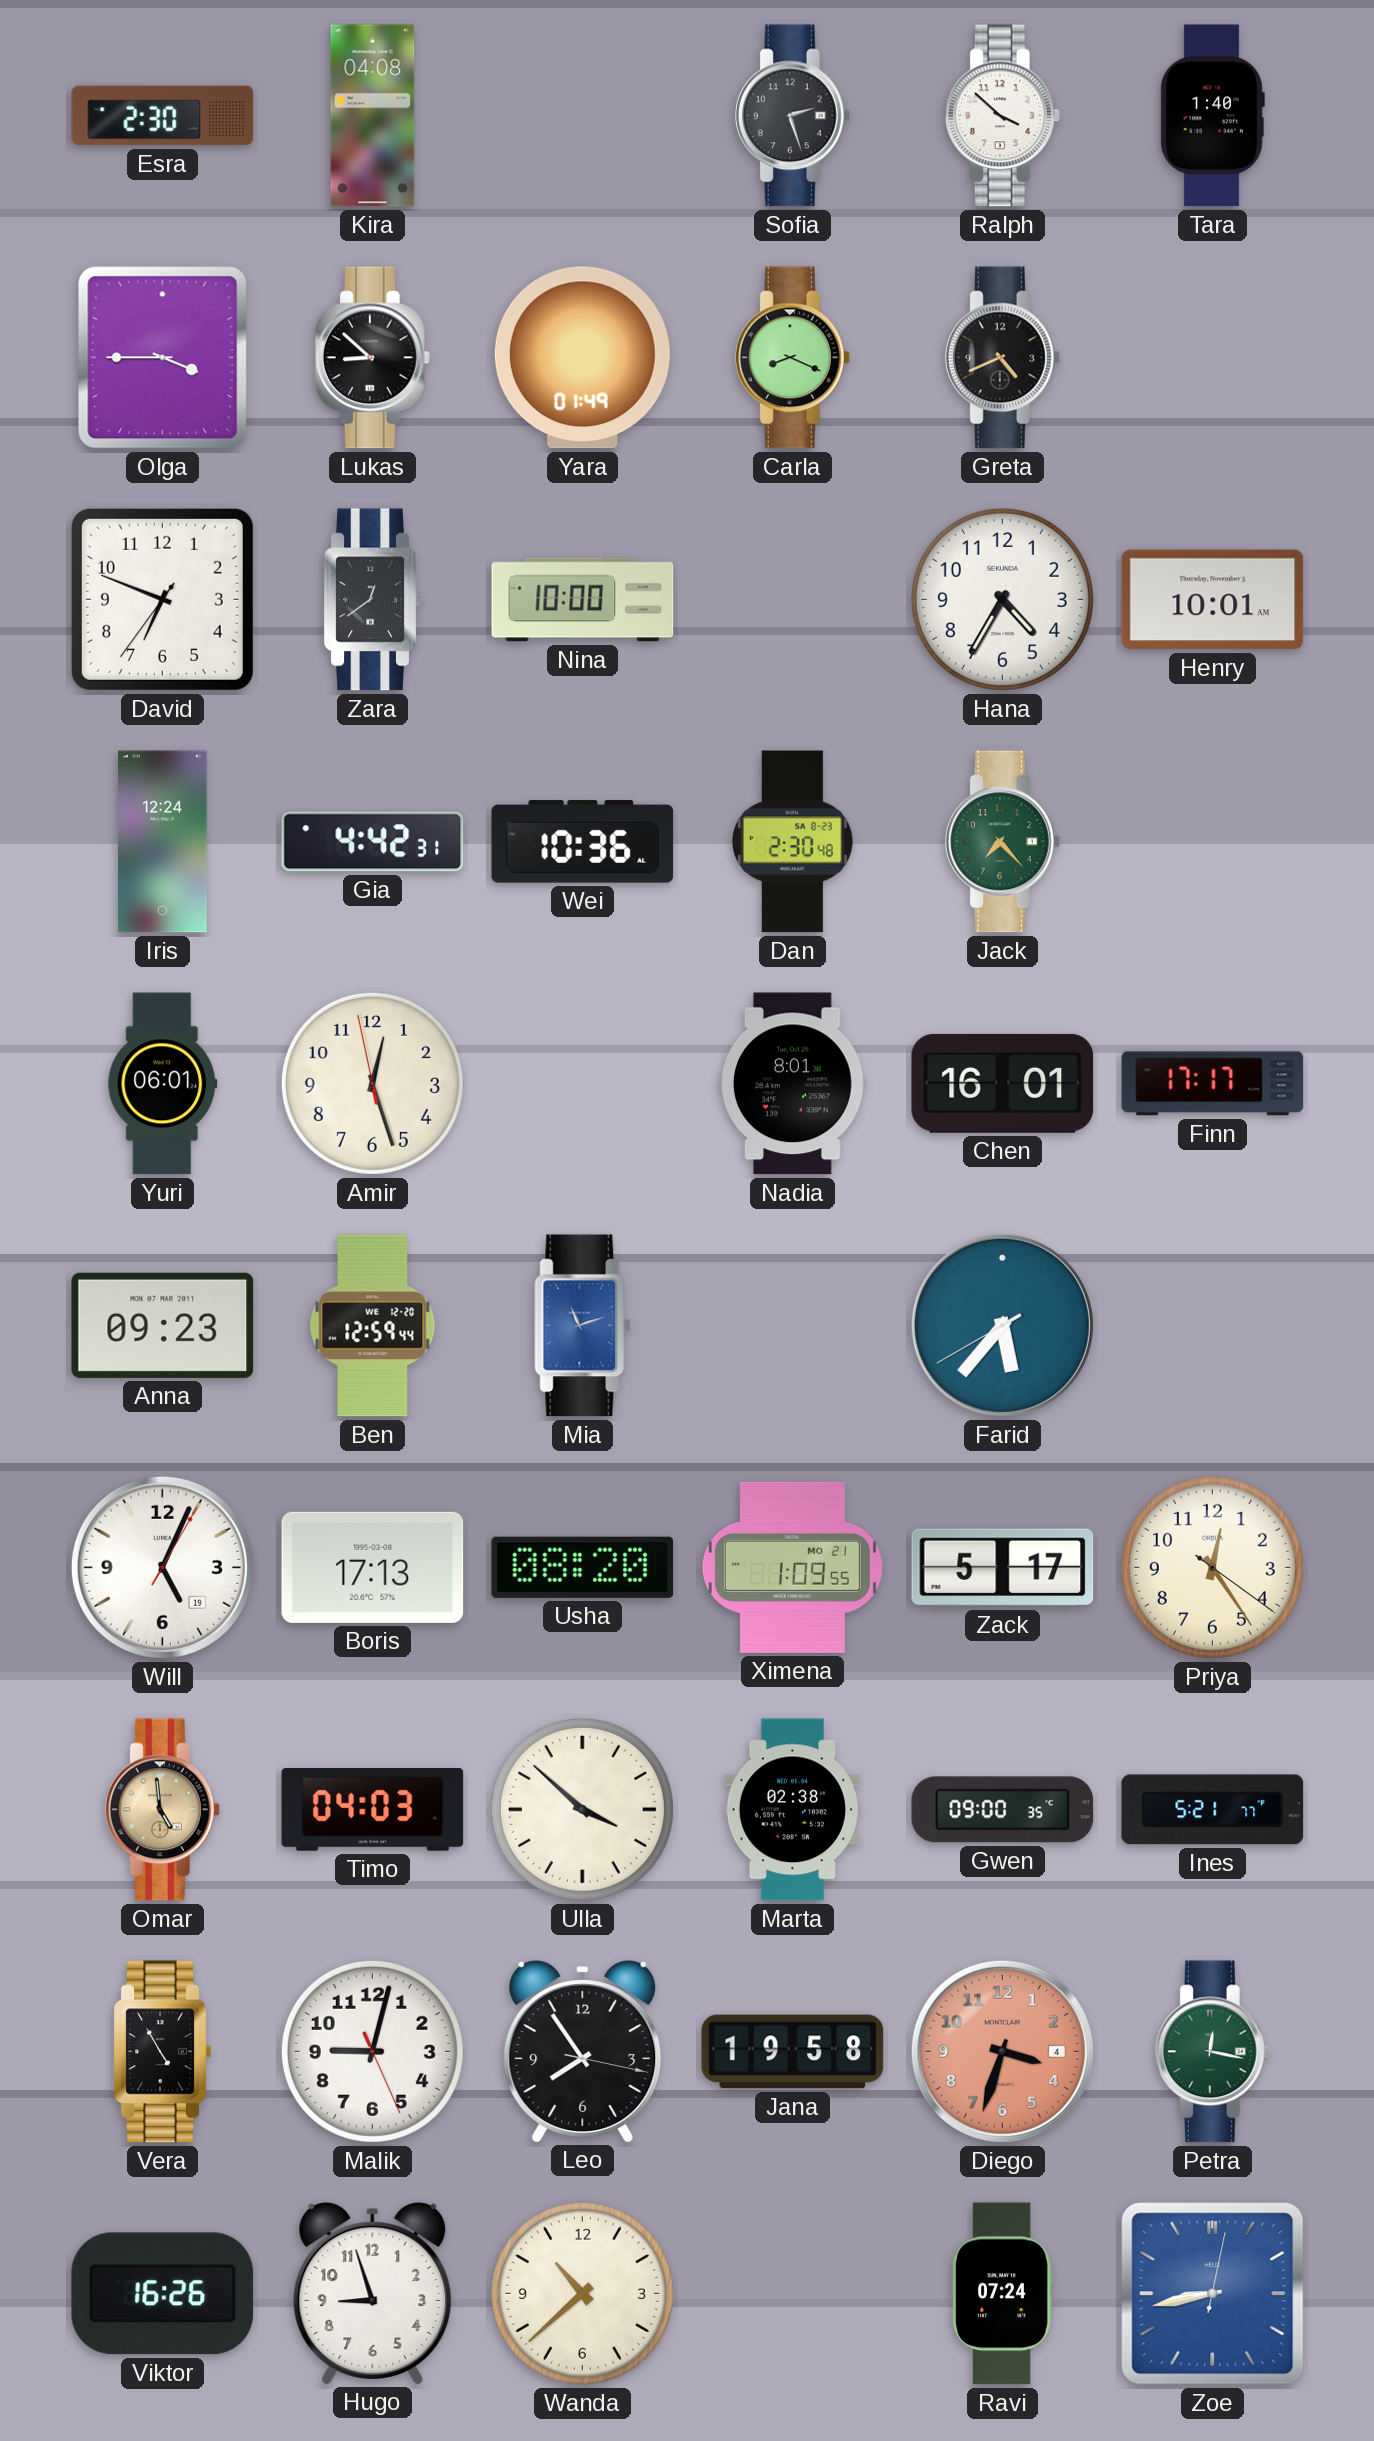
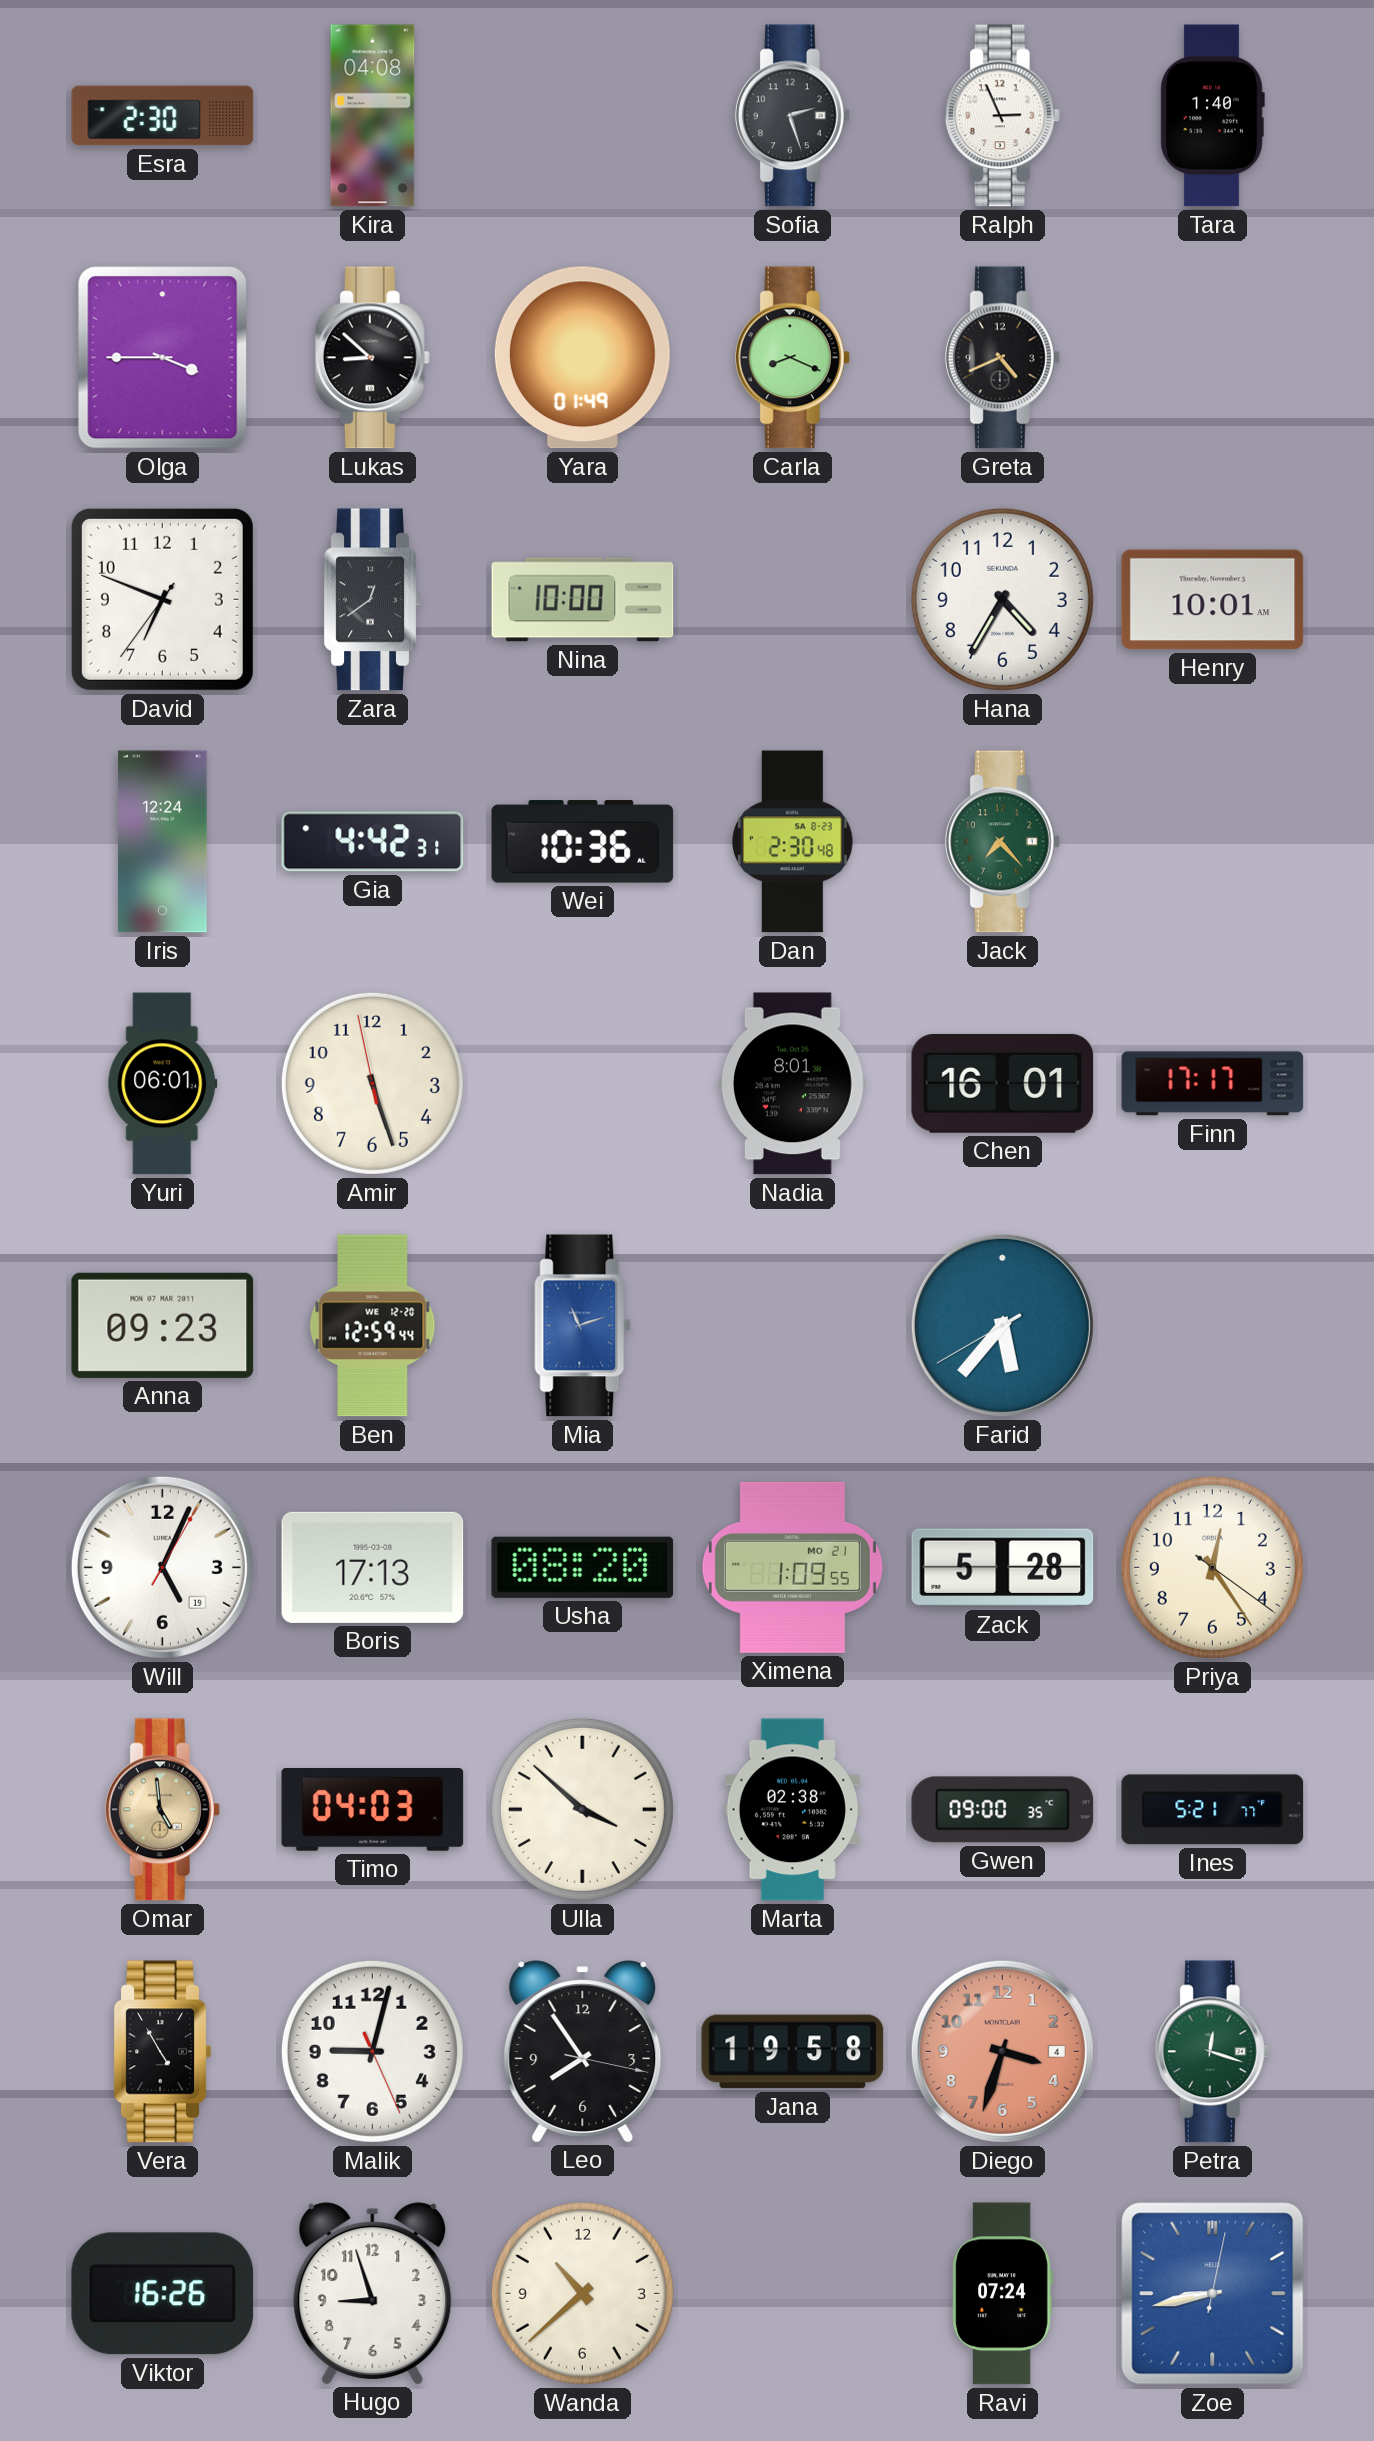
Ralph: 3:52 -> 2:56 (1002, 116)
Amir: 12:26 -> 5:26 (372, 1083)
Zack: 5:17 -> 5:28 (1003, 1568)
Petra: 12:17 -> 12:18 (1212, 2052)
